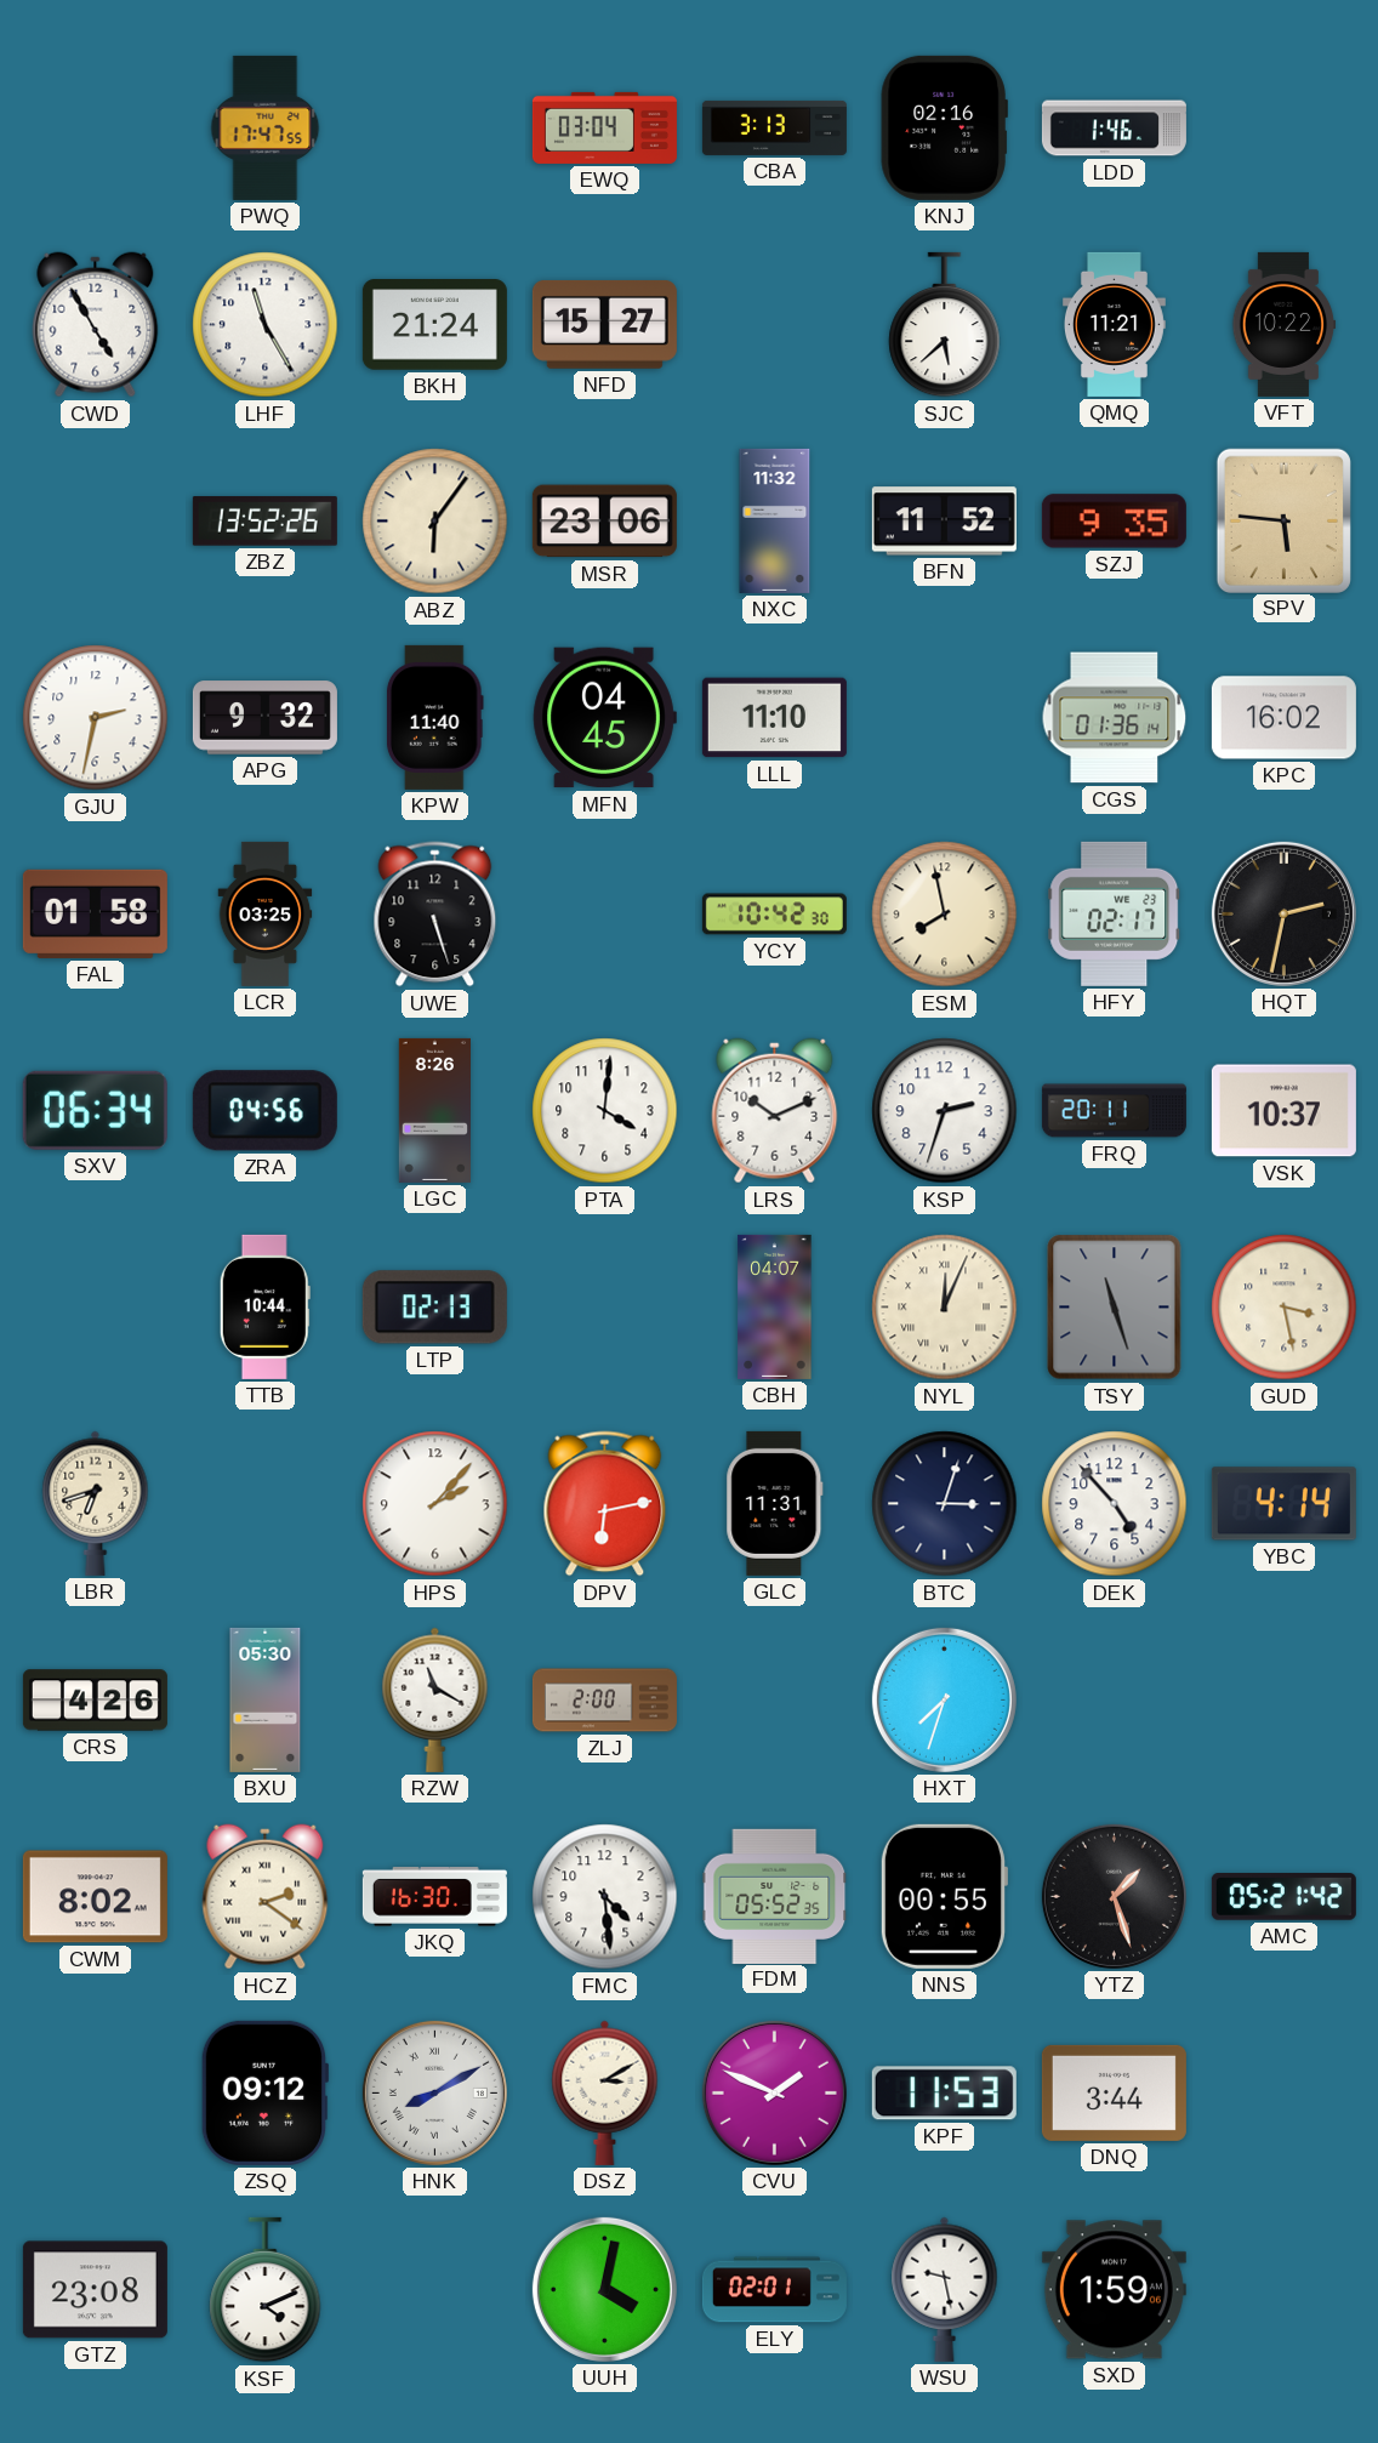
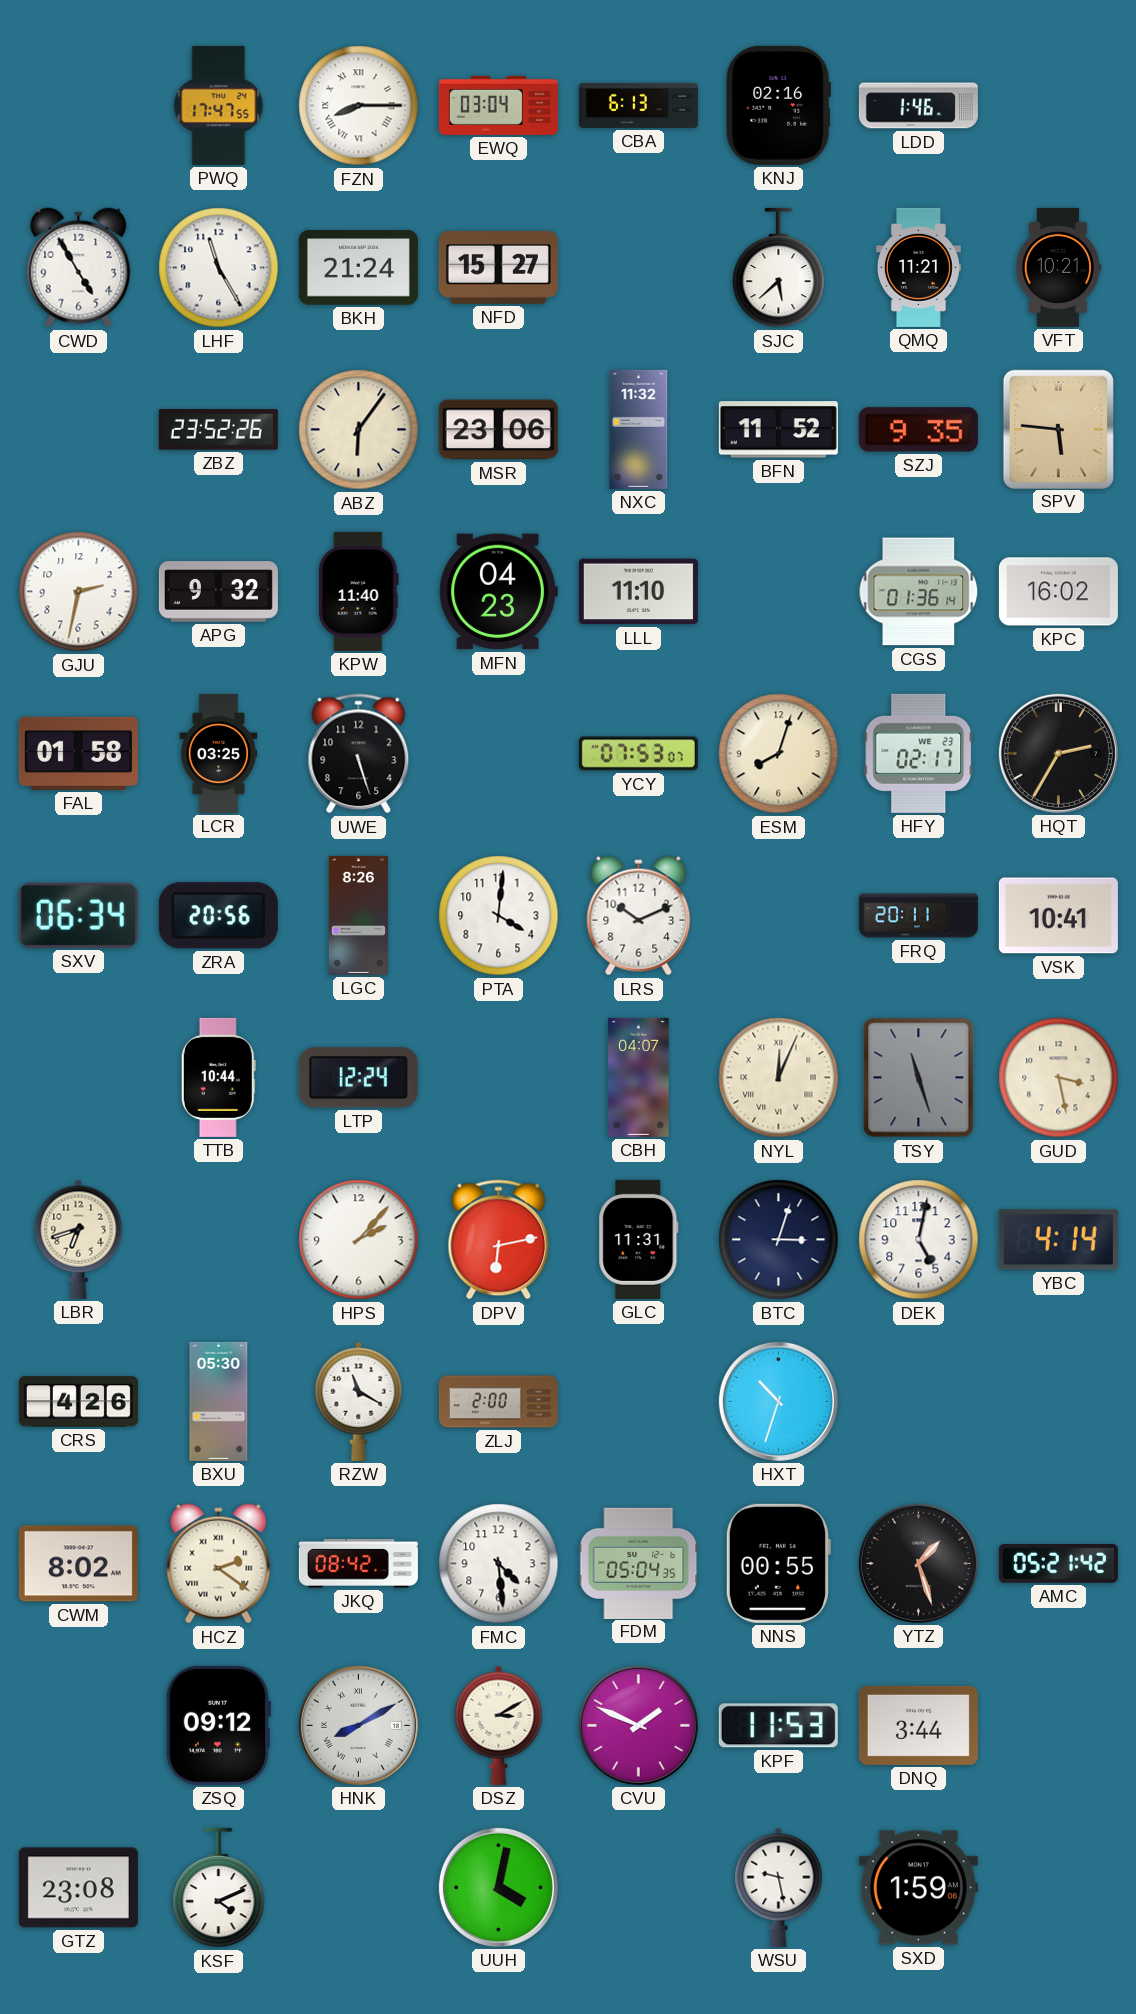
FZN: none -> 8:15 (359, 106)
CBA: 3:13 -> 6:13 (638, 105)
VFT: 10:22 -> 10:21 (1058, 267)
ZBZ: 13:52 -> 23:52 (218, 430)
MFN: 04:45 -> 04:23 (498, 592)
YCY: 10:42 -> 07:53 (638, 754)
ESM: 7:58 -> 8:03 (779, 754)
HQT: 2:32 -> 2:35 (1058, 753)
ZRA: 04:56 -> 20:56 (218, 916)
KSP: 2:33 -> none (945, 1111)
VSK: 10:37 -> 10:41 (1058, 916)
LTP: 02:13 -> 12:24 (358, 1078)
DEK: 4:53 -> 5:02 (919, 1240)
HXT: 7:33 -> 10:33 (778, 1401)
JKQ: 16:30 -> 08:42 (358, 1564)
FDM: 05:52 -> 05:04 (639, 1563)
ELY: 02:01 -> none (774, 2290)
